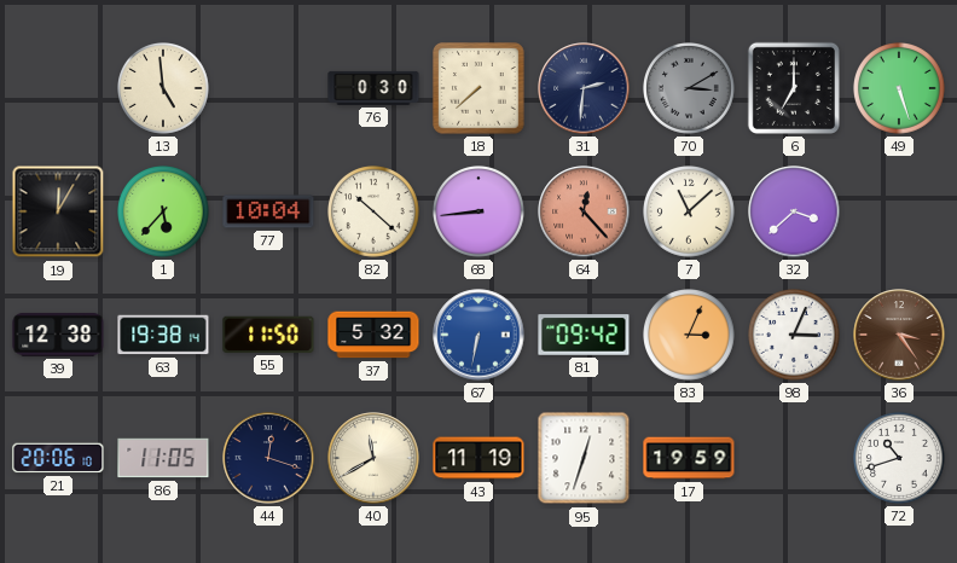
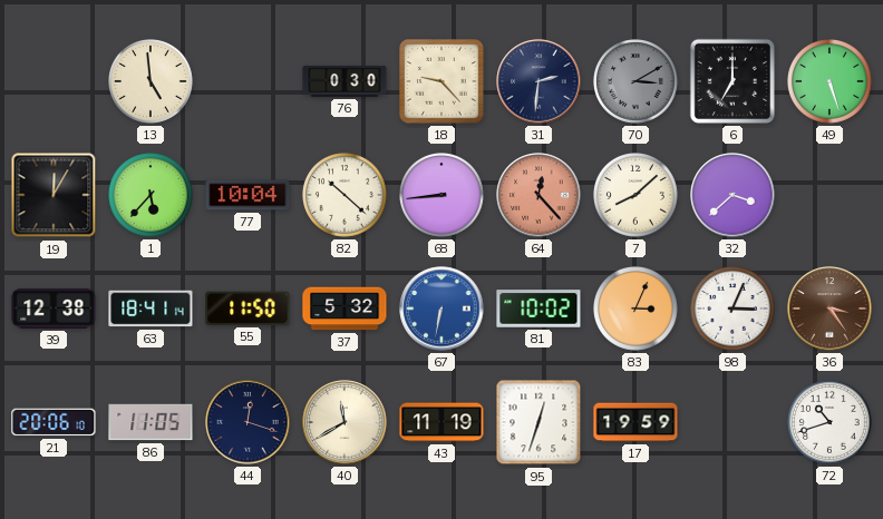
18: 7:38 -> 9:23 (441, 81)
7: 11:08 -> 8:08 (637, 196)
63: 19:38 -> 18:41 (151, 309)
81: 09:42 -> 10:02 (538, 309)
